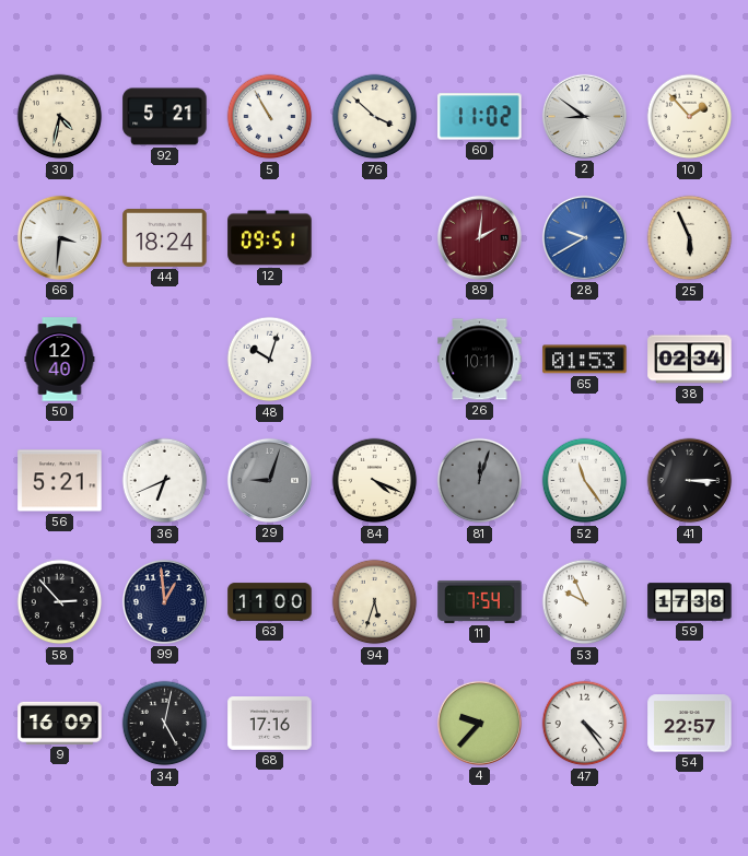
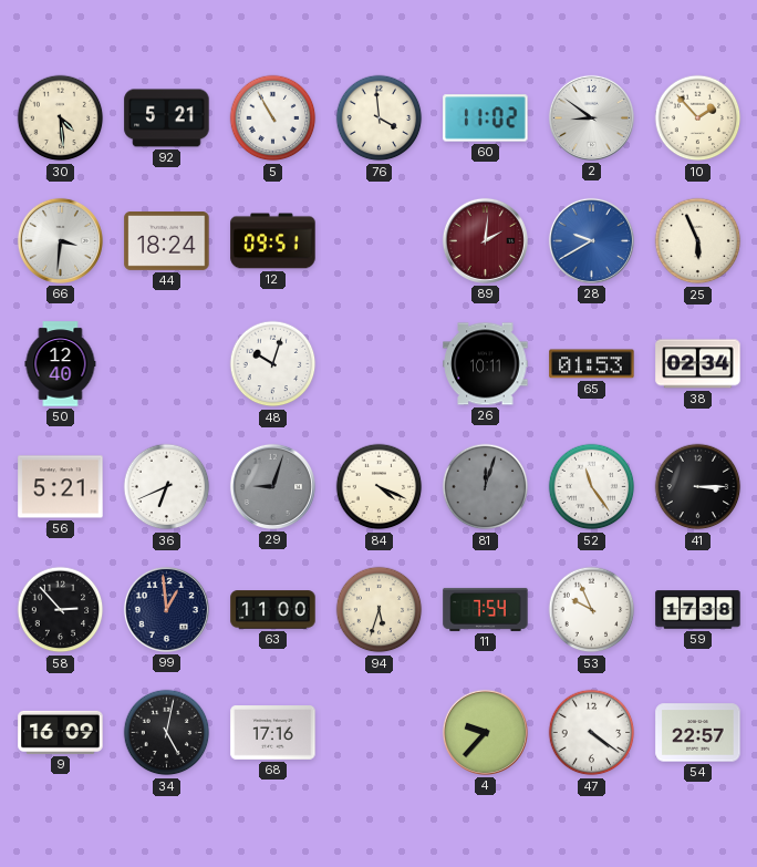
30: 4:32 -> 4:29 (61, 118)
76: 3:52 -> 3:59 (380, 118)
47: 4:24 -> 4:21 (592, 733)
